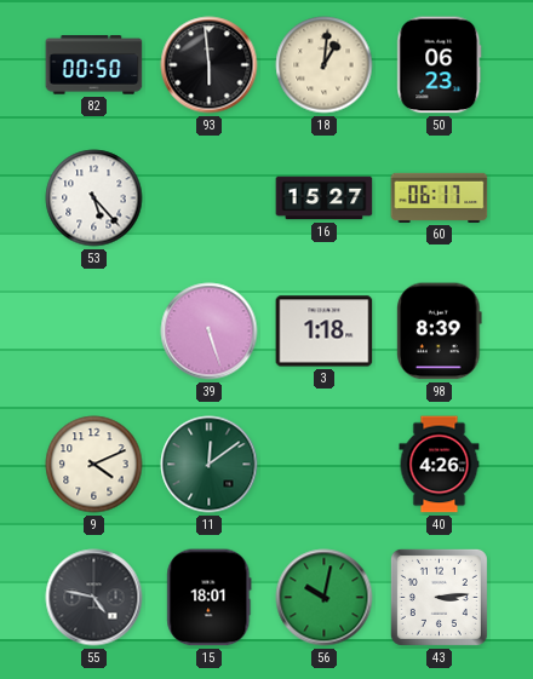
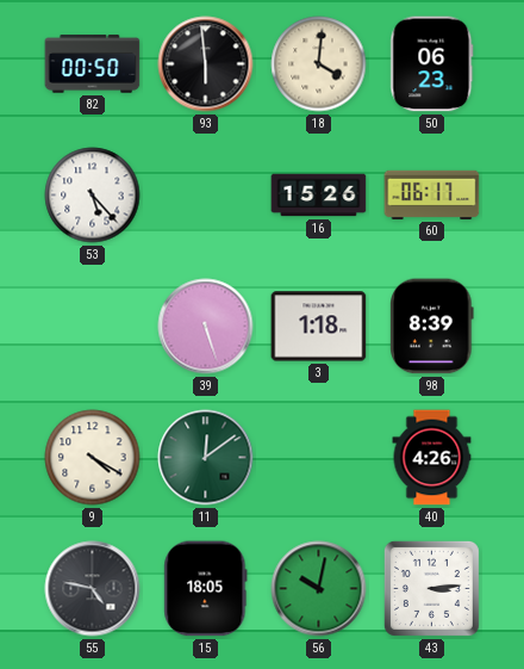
18: 1:01 -> 4:01 (319, 64)
16: 15:27 -> 15:26 (319, 196)
9: 4:11 -> 4:20 (93, 458)
15: 18:01 -> 18:05 (206, 589)
